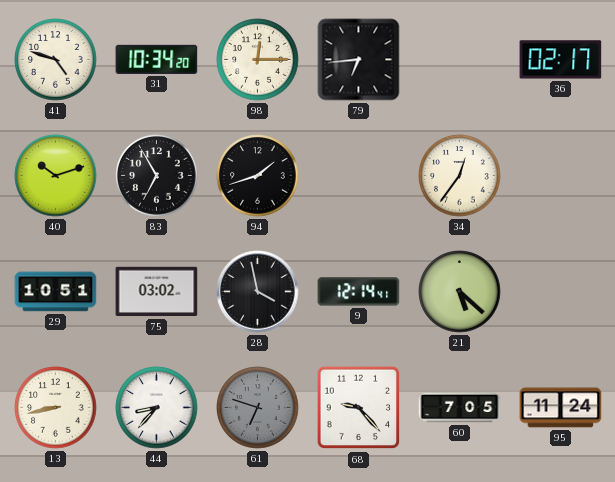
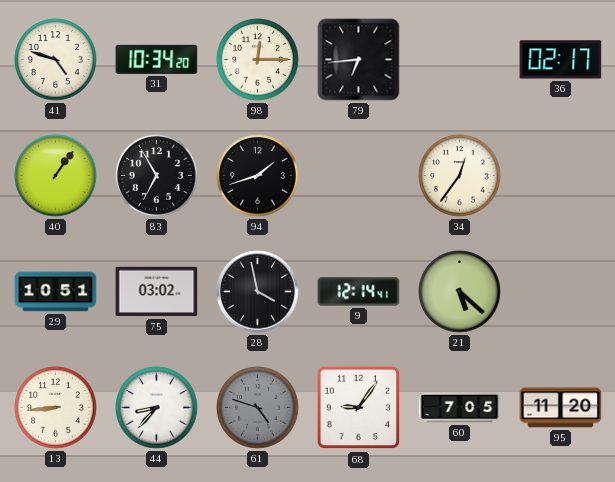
40: 10:12 -> 1:06 (56, 176)
13: 8:43 -> 8:44 (56, 408)
61: 6:48 -> 4:48 (258, 408)
68: 9:23 -> 9:06 (359, 408)
95: 11:24 -> 11:20 (561, 408)
